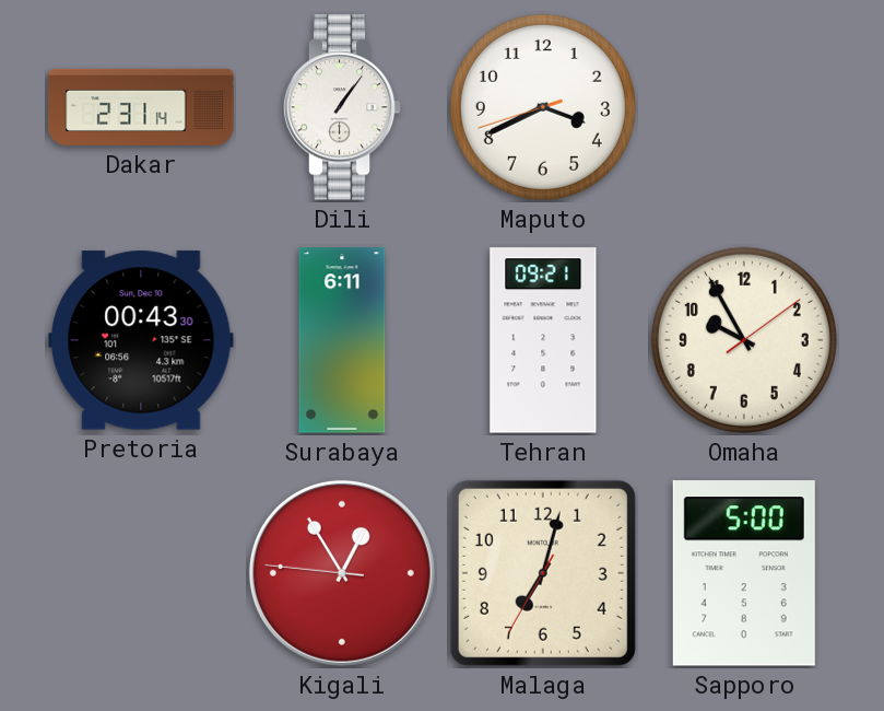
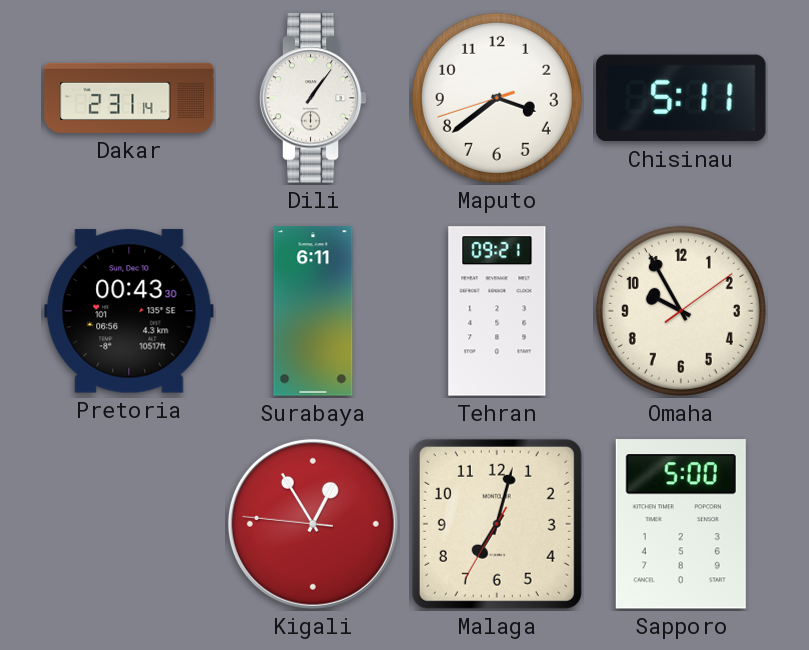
Maputo: 3:40 -> 3:38 (497, 98)
Chisinau: none -> 5:11 (681, 98)
